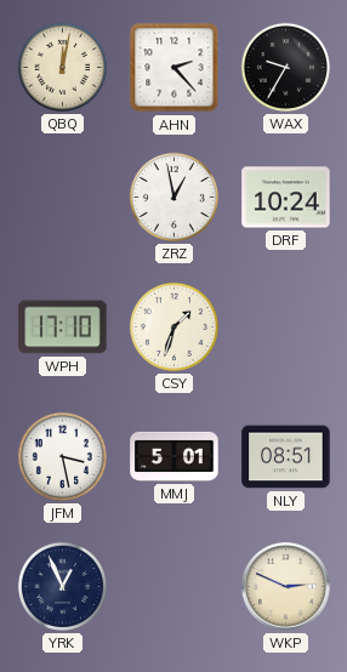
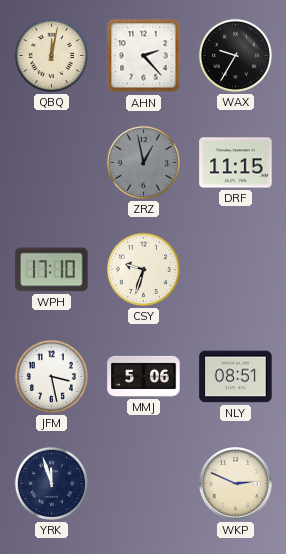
ZRZ dial: white -> grey (143, 162)
DRF: 10:24 -> 11:15 (236, 163)
CSY: 1:33 -> 9:33 (143, 269)
MMJ: 5:01 -> 5:06 (144, 376)
YRK: 12:56 -> 11:57 (51, 483)
